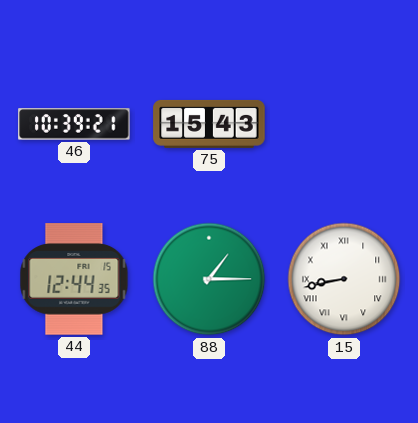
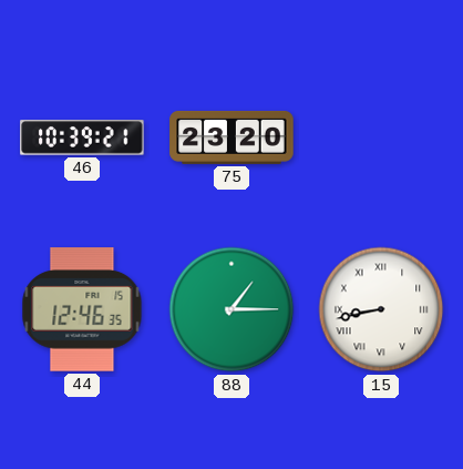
75: 15:43 -> 23:20 (231, 137)
44: 12:44 -> 12:46 (82, 309)
